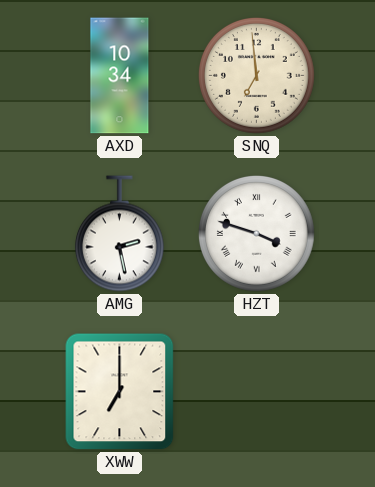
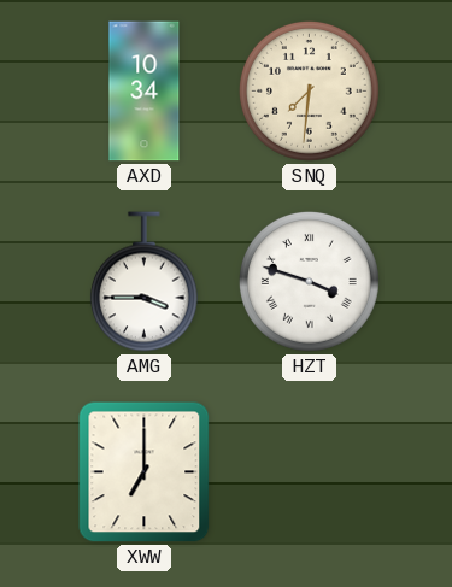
SNQ: 6:59 -> 7:31 (309, 90)
AMG: 2:28 -> 3:45 (143, 282)
